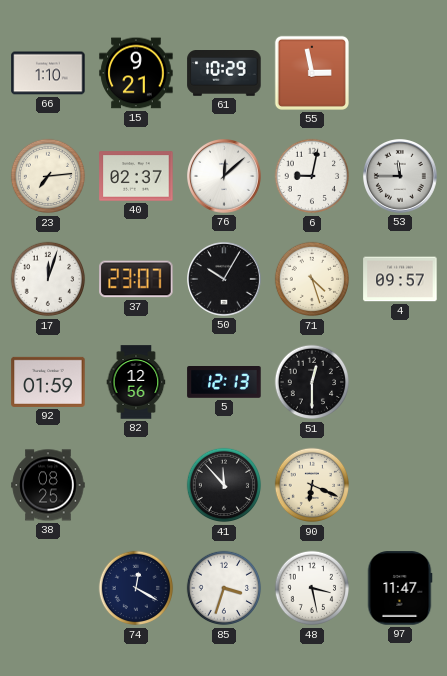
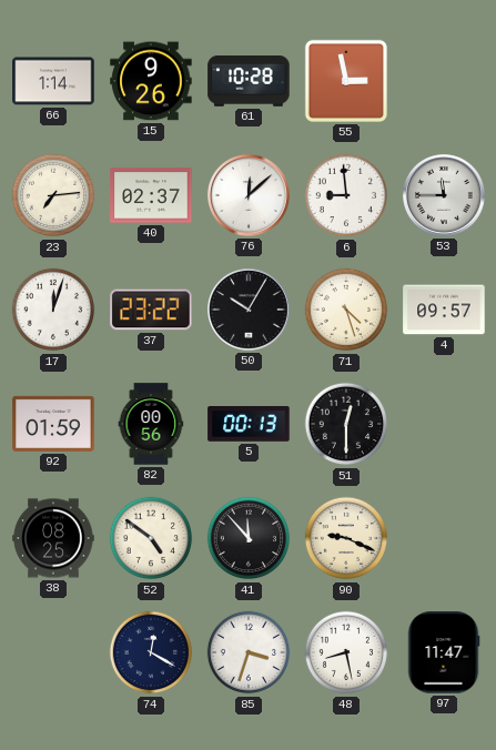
66: 1:10 -> 1:14 (53, 81)
15: 9:21 -> 9:26 (151, 81)
61: 10:29 -> 10:28 (249, 82)
6: 9:02 -> 8:59 (346, 195)
37: 23:07 -> 23:22 (151, 310)
82: 12:56 -> 00:56 (151, 424)
5: 12:13 -> 00:13 (249, 425)
52: none -> 4:51 (151, 538)
90: 6:19 -> 9:19 (346, 538)
48: 3:28 -> 8:28 (346, 652)
